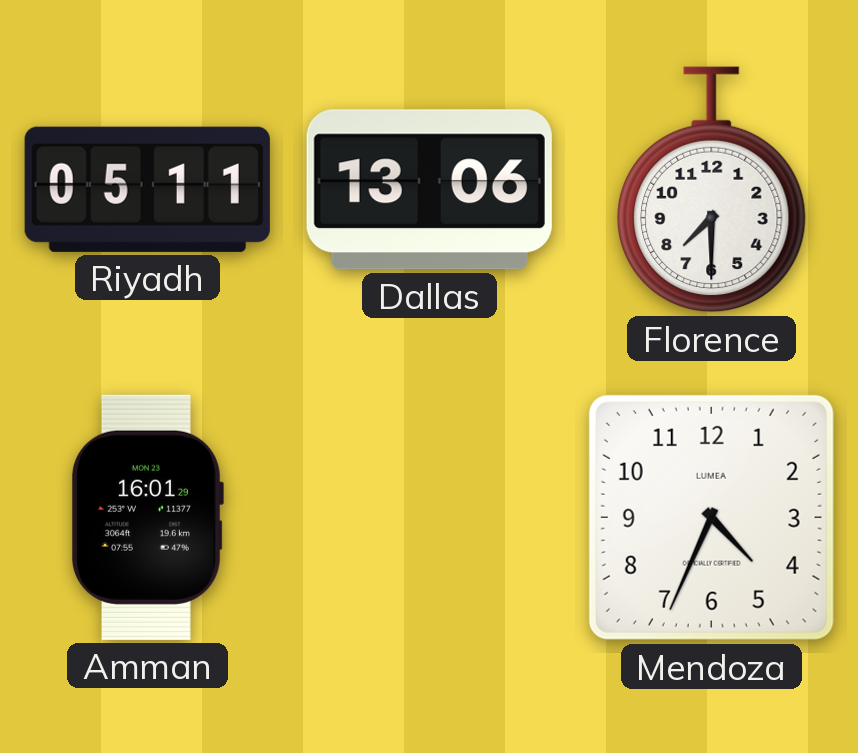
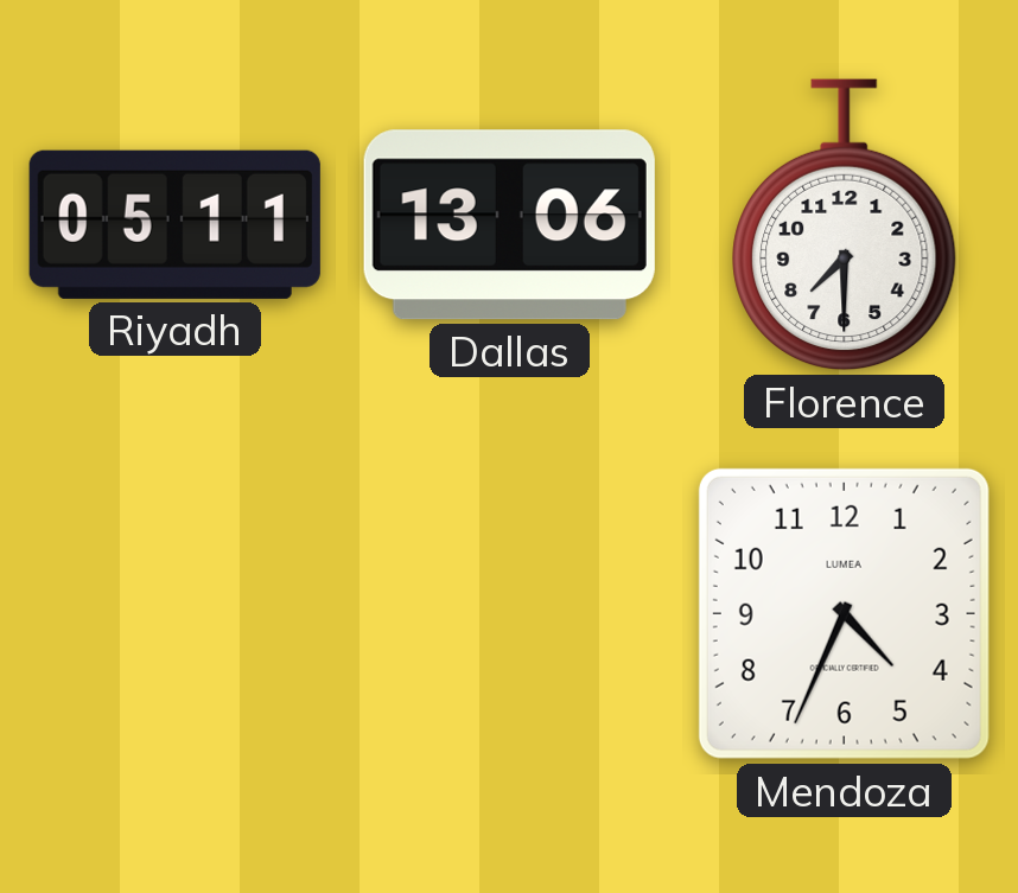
Amman: 16:01 -> none (148, 517)
